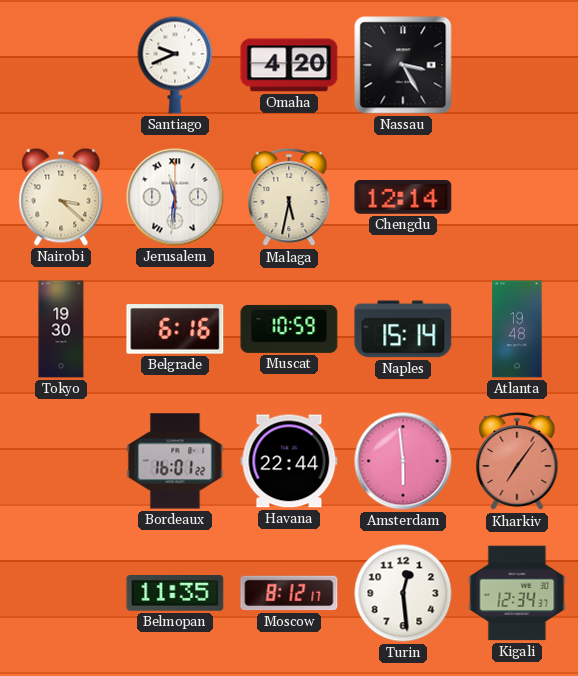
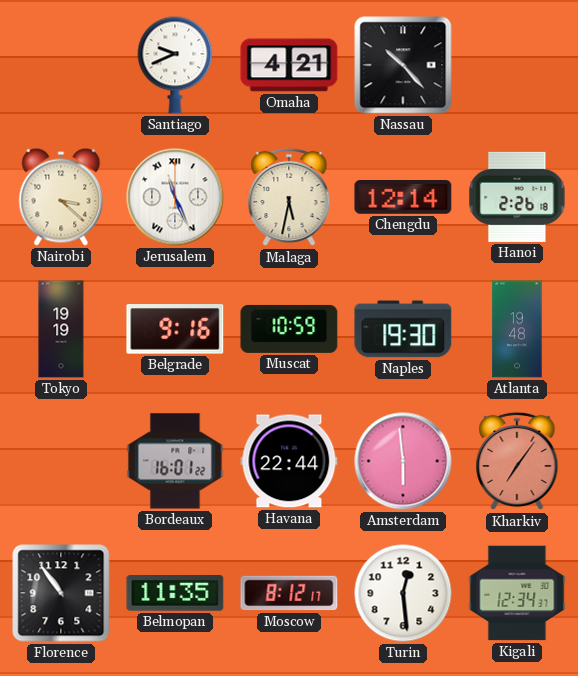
Omaha: 4:20 -> 4:21 (289, 65)
Nassau: 3:25 -> 10:23 (403, 65)
Jerusalem: 11:31 -> 11:26 (175, 197)
Hanoi: none -> 2:26 (517, 197)
Tokyo: 19:30 -> 19:19 (61, 329)
Belgrade: 6:16 -> 9:16 (175, 329)
Naples: 15:14 -> 19:30 (403, 329)
Florence: none -> 10:54 (61, 593)
